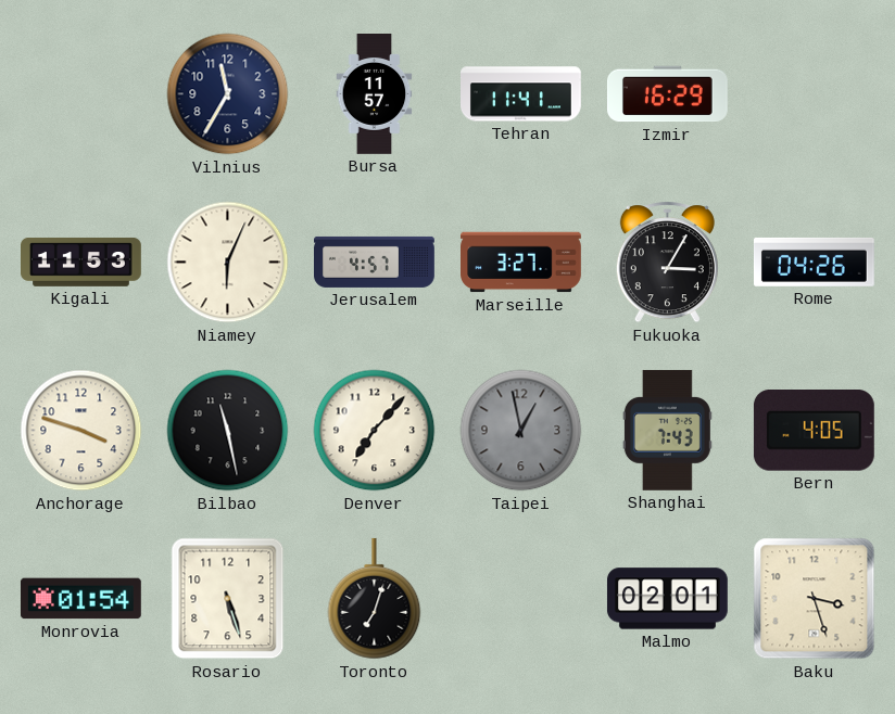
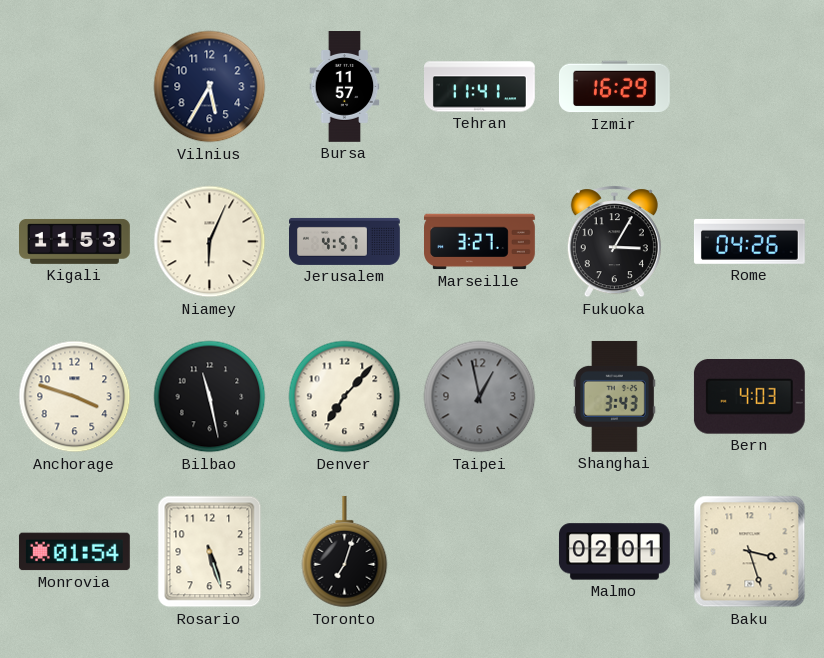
Vilnius: 11:35 -> 5:35 (210, 87)
Shanghai: 7:43 -> 3:43 (614, 396)
Bern: 4:05 -> 4:03 (749, 397)
